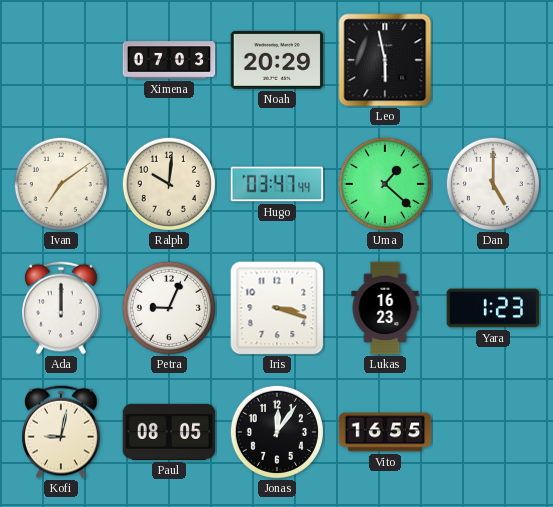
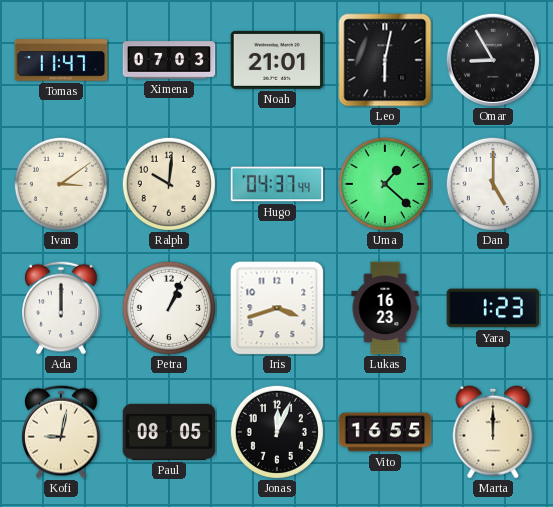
Tomas: none -> 11:47 (61, 60)
Noah: 20:29 -> 21:01 (277, 60)
Leo: 5:58 -> 6:02 (385, 60)
Omar: none -> 8:55 (492, 59)
Ivan: 7:09 -> 3:09 (61, 184)
Hugo: 03:47 -> 04:37 (277, 184)
Petra: 9:04 -> 1:04 (169, 308)
Iris: 3:18 -> 3:42 (277, 308)
Jonas: 12:06 -> 12:04 (277, 432)
Marta: none -> 12:00 (493, 432)
